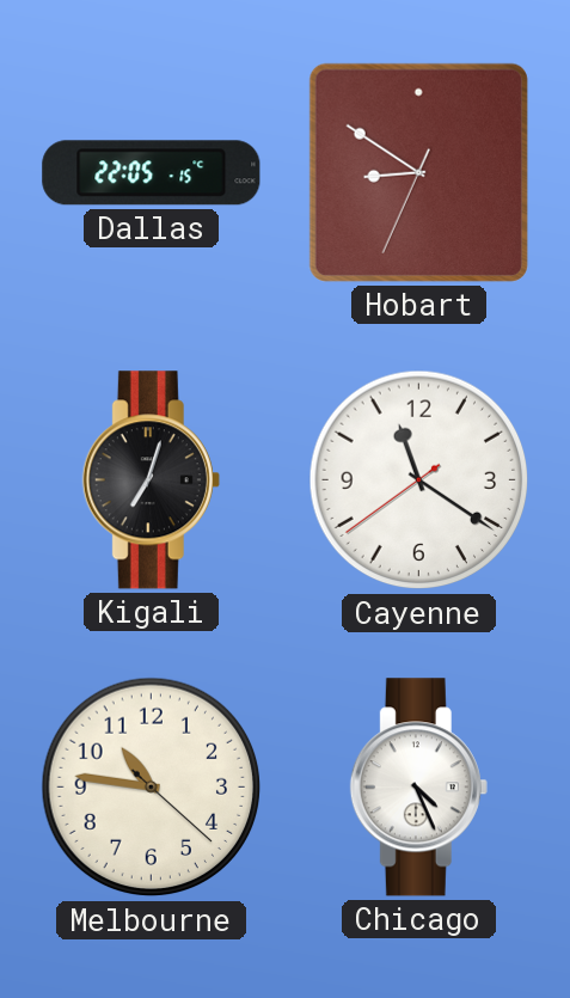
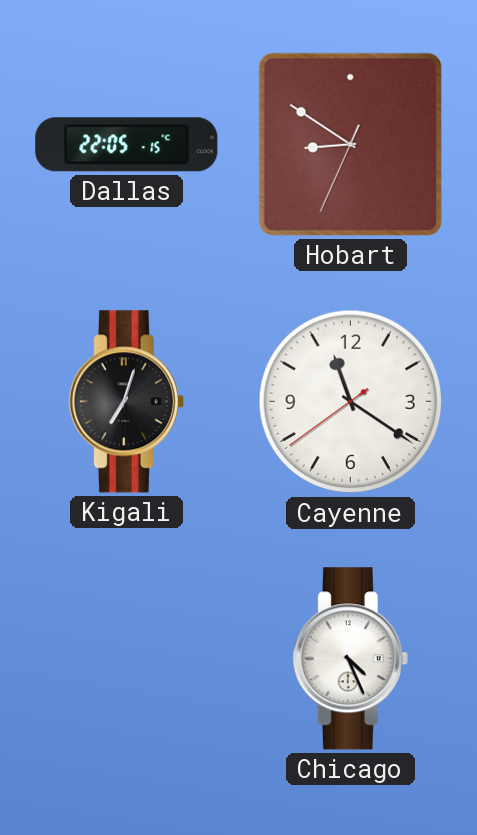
Melbourne: 10:46 -> none (152, 788)
